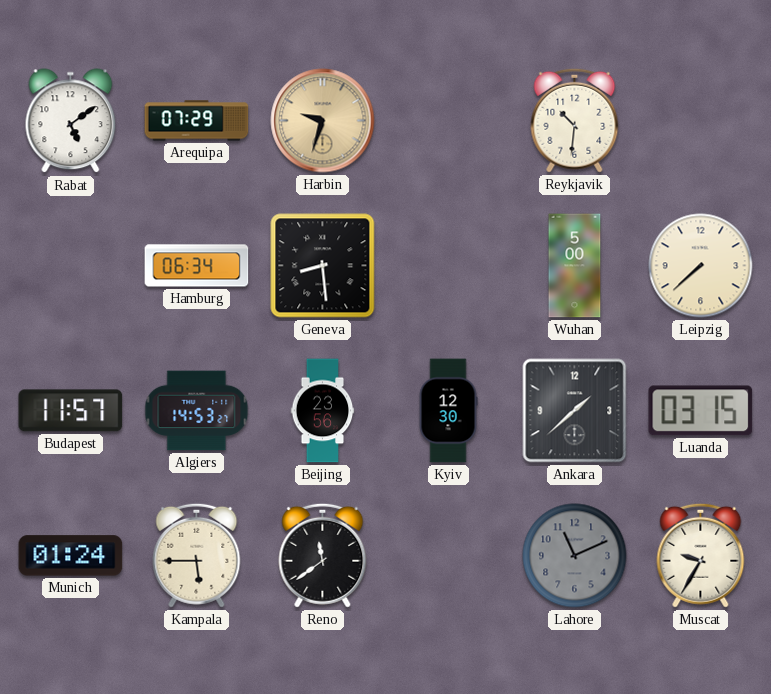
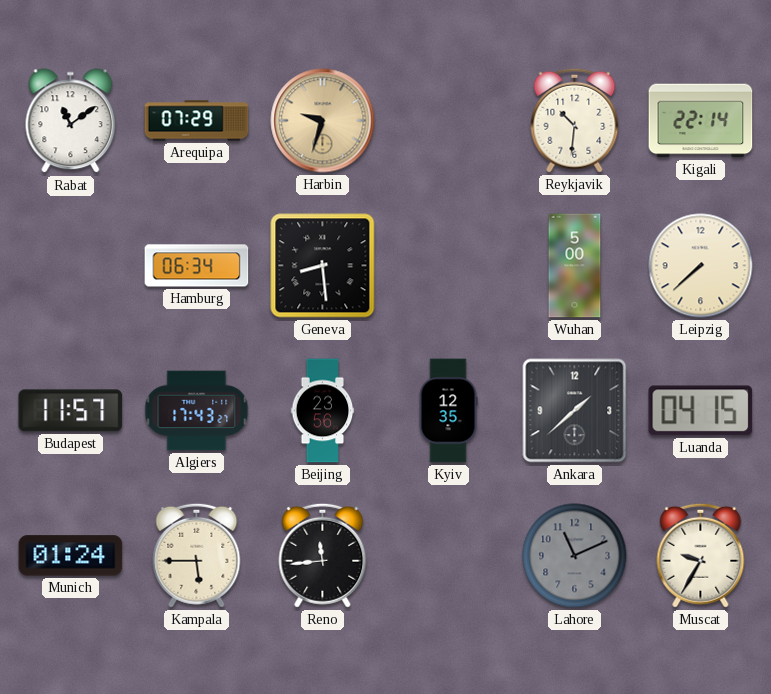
Rabat: 5:09 -> 11:09 (71, 121)
Kigali: none -> 22:14 (701, 121)
Algiers: 14:53 -> 17:43 (197, 411)
Kyiv: 12:30 -> 12:35 (448, 411)
Luanda: 03:15 -> 04:15 (701, 411)
Reno: 11:39 -> 11:44 (323, 555)
